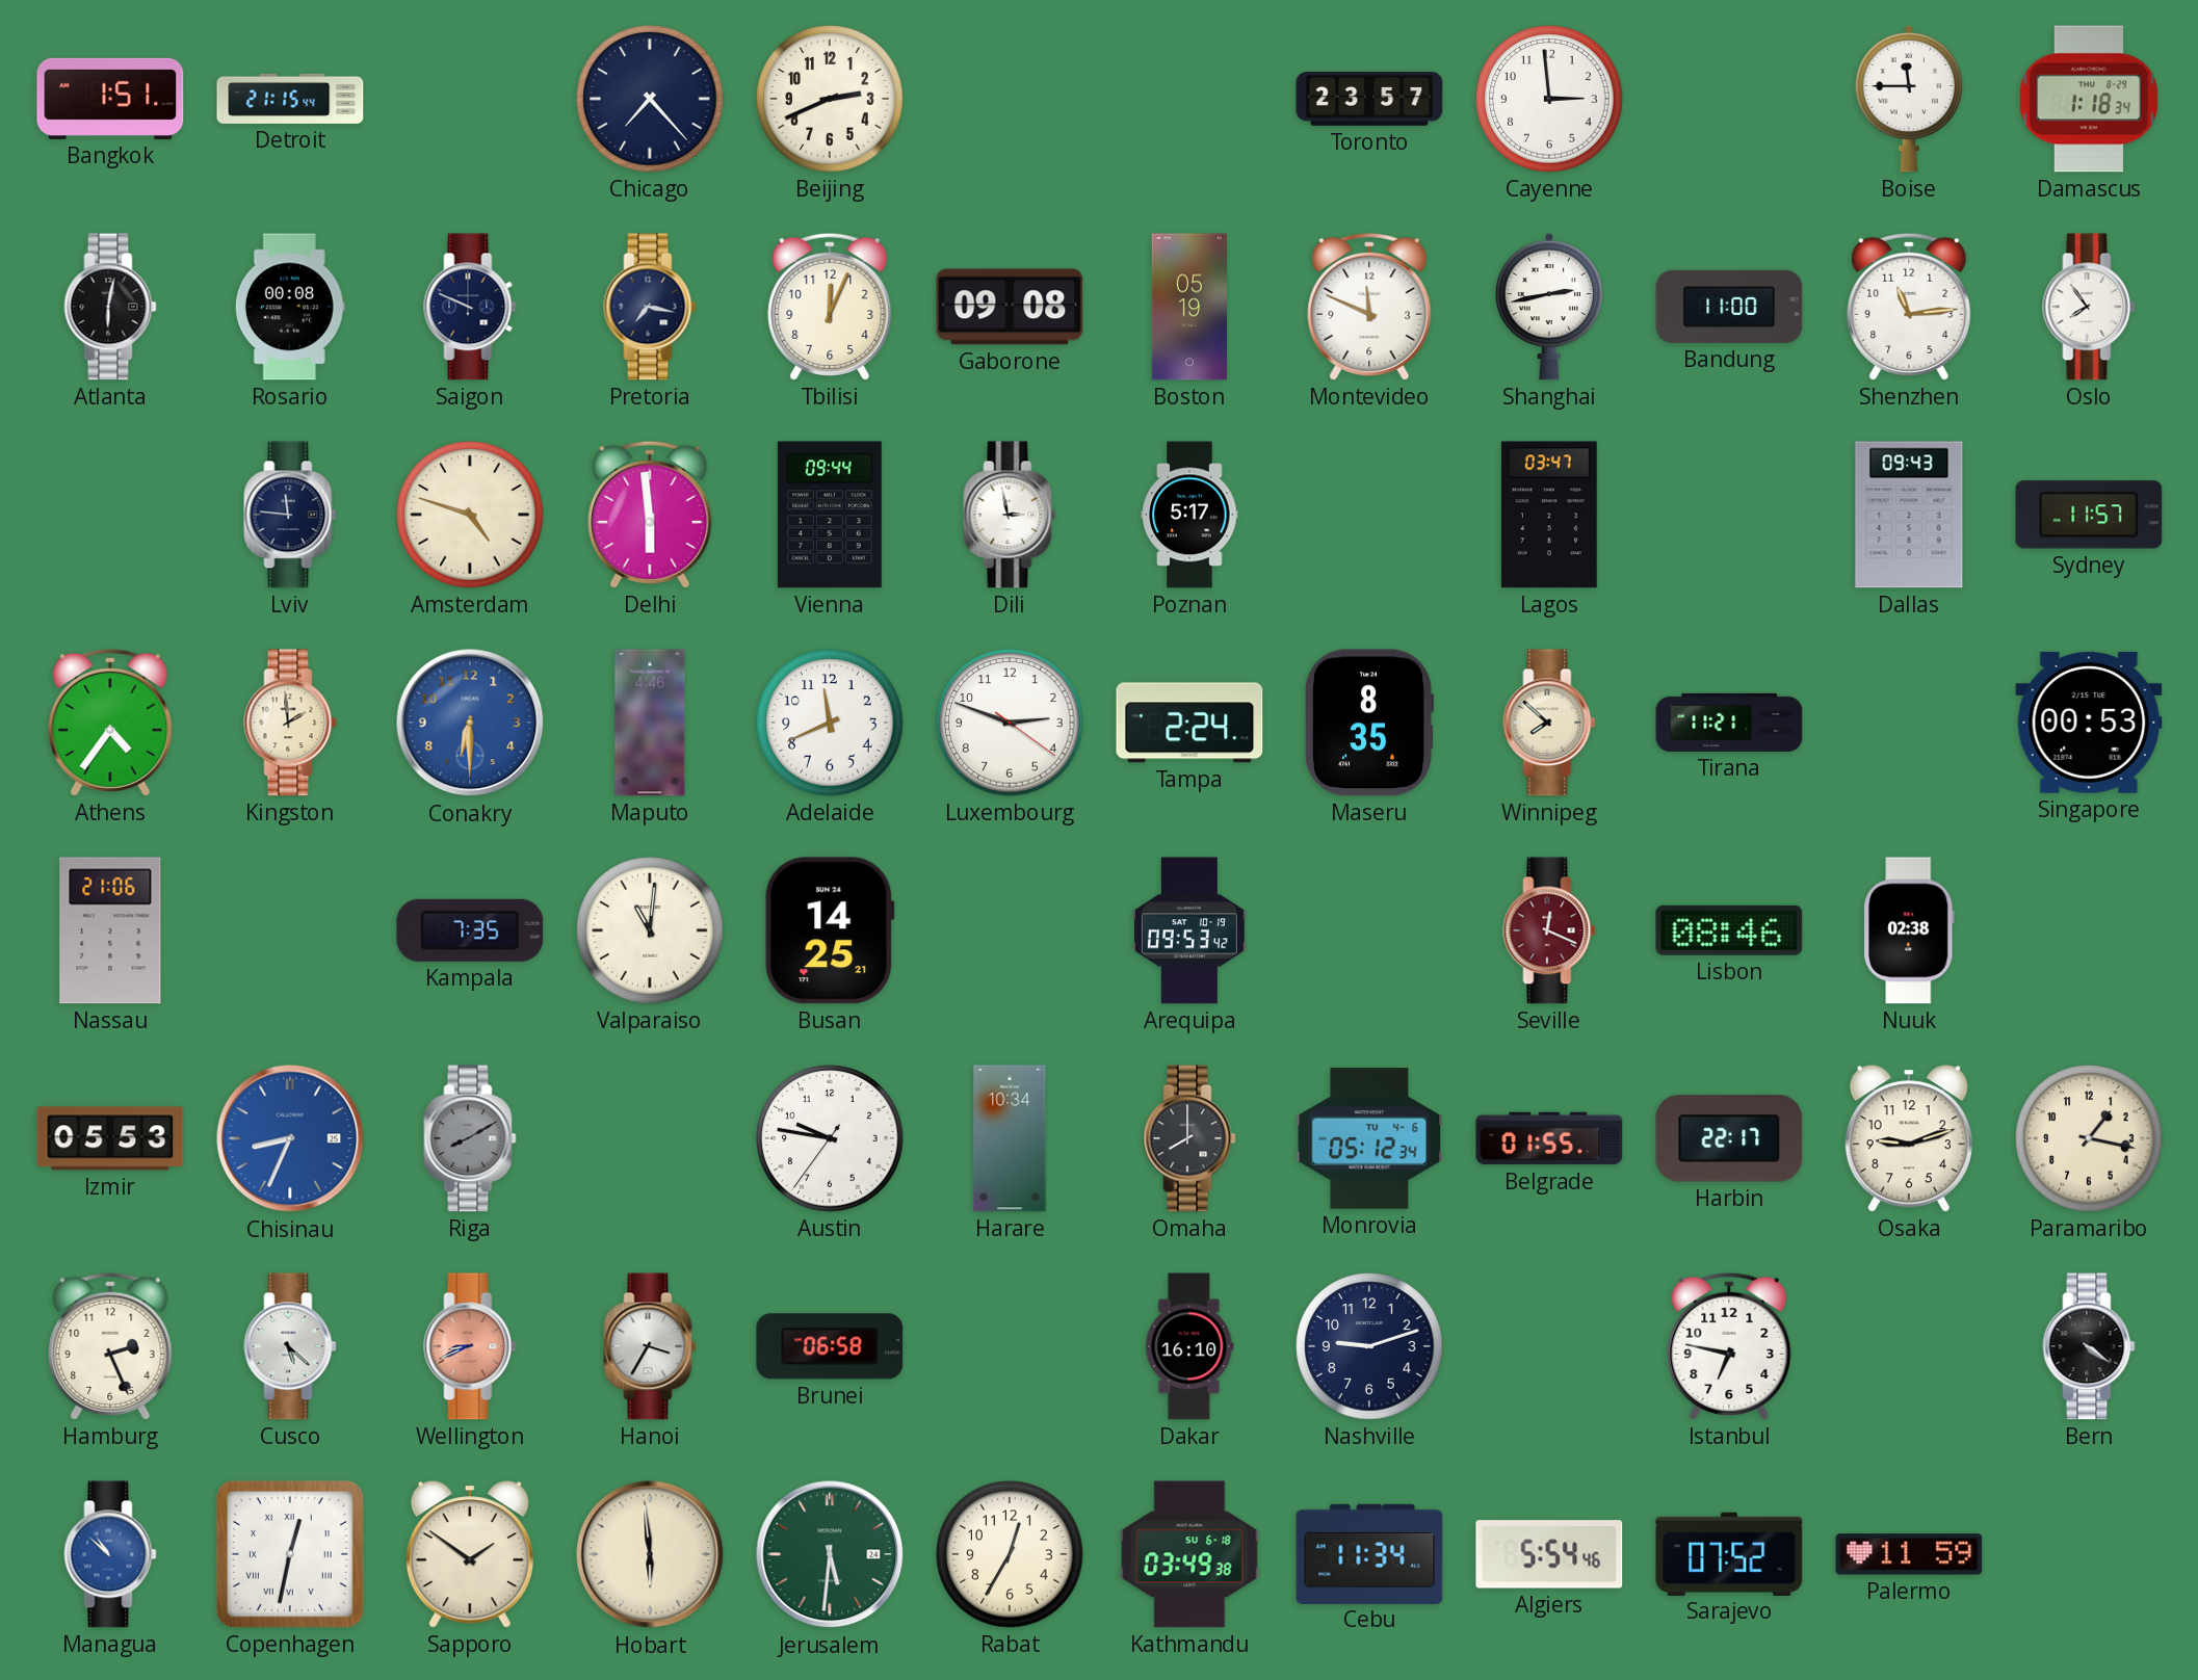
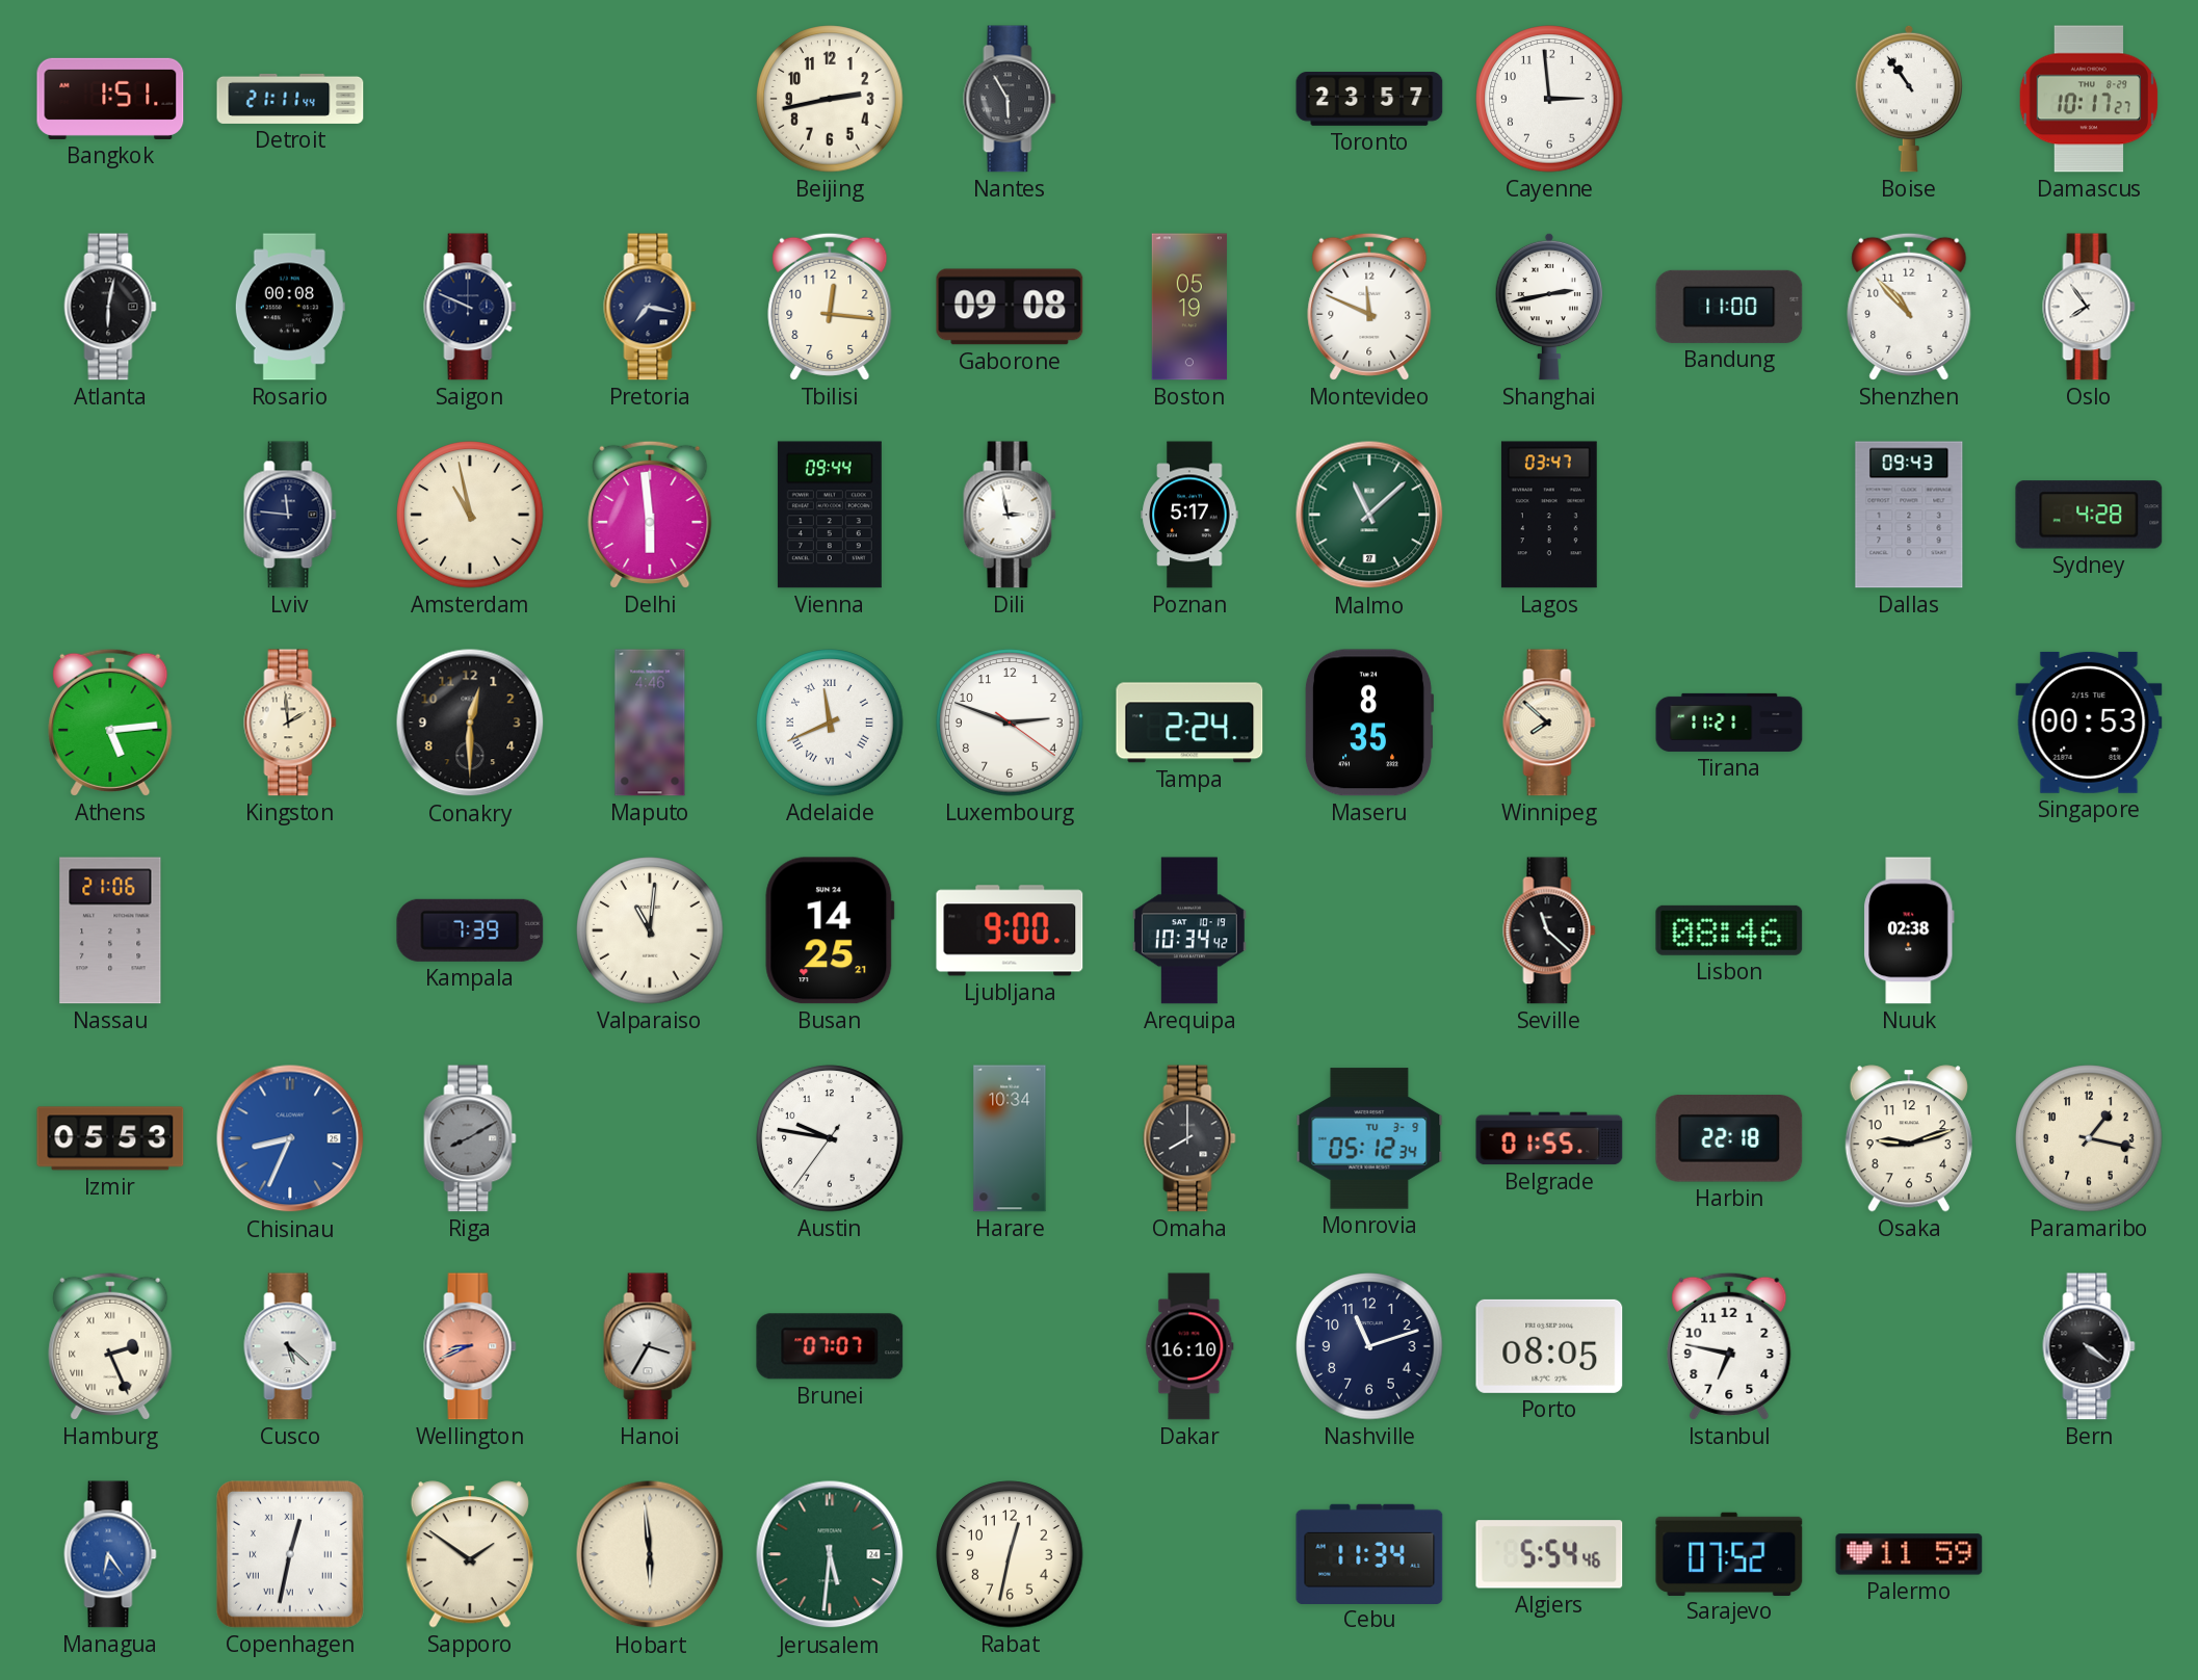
Detroit: 21:15 -> 21:11 (290, 99)
Chicago: 7:23 -> none (650, 99)
Beijing: 2:41 -> 2:43 (830, 99)
Nantes: none -> 5:55 (1010, 99)
Boise: 11:45 -> 10:54 (1909, 99)
Damascus: 1:18 -> 10:17 (2089, 99)
Tbilisi: 12:04 -> 12:16 (830, 307)
Shenzhen: 11:14 -> 10:53 (1909, 307)
Amsterdam: 4:48 -> 10:58 (470, 515)
Malmo: none -> 11:08 (1369, 515)
Sydney: 11:57 -> 4:28 (2089, 515)
Athens: 4:36 -> 5:14 (110, 723)
Conakry: 6:30 -> 12:30 (470, 723)
Conakry dial: blue -> black (470, 723)
Adelaide numerals: Arabic -> Roman (830, 723)
Kampala: 7:35 -> 7:39 (470, 930)
Ljubljana: none -> 9:00 (1010, 930)
Arequipa: 09:53 -> 10:34 (1189, 930)
Seville: 12:19 -> 11:22 (1549, 930)
Seville dial: burgundy -> black (1549, 930)
Monrovia date: TU 4-6 -> TU 3-9 (1369, 1138)
Harbin: 22:17 -> 22:18 (1729, 1138)
Hamburg numerals: Arabic -> Roman (110, 1346)
Brunei: 06:58 -> 07:07 (830, 1346)
Nashville: 9:12 -> 11:12 (1369, 1346)
Porto: none -> 08:05 (1549, 1346)
Managua: 10:52 -> 6:24 (110, 1554)
Rabat: 12:35 -> 12:32 (1010, 1554)
Kathmandu: 03:49 -> none (1189, 1554)
